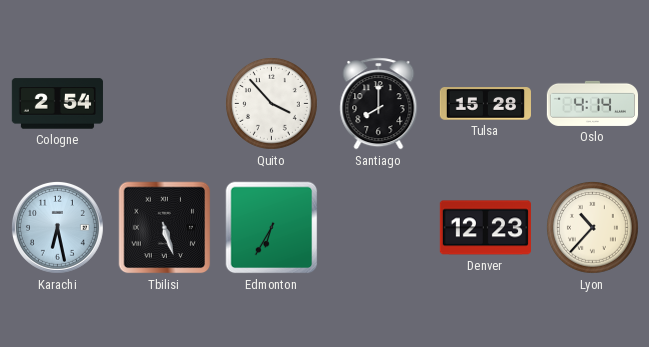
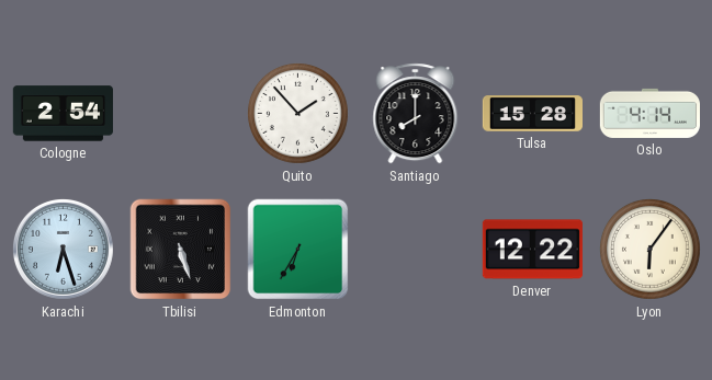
Quito: 3:53 -> 1:53 (298, 114)
Karachi: 6:28 -> 6:27 (63, 249)
Denver: 12:23 -> 12:22 (532, 250)
Lyon: 10:37 -> 6:06 (651, 250)
